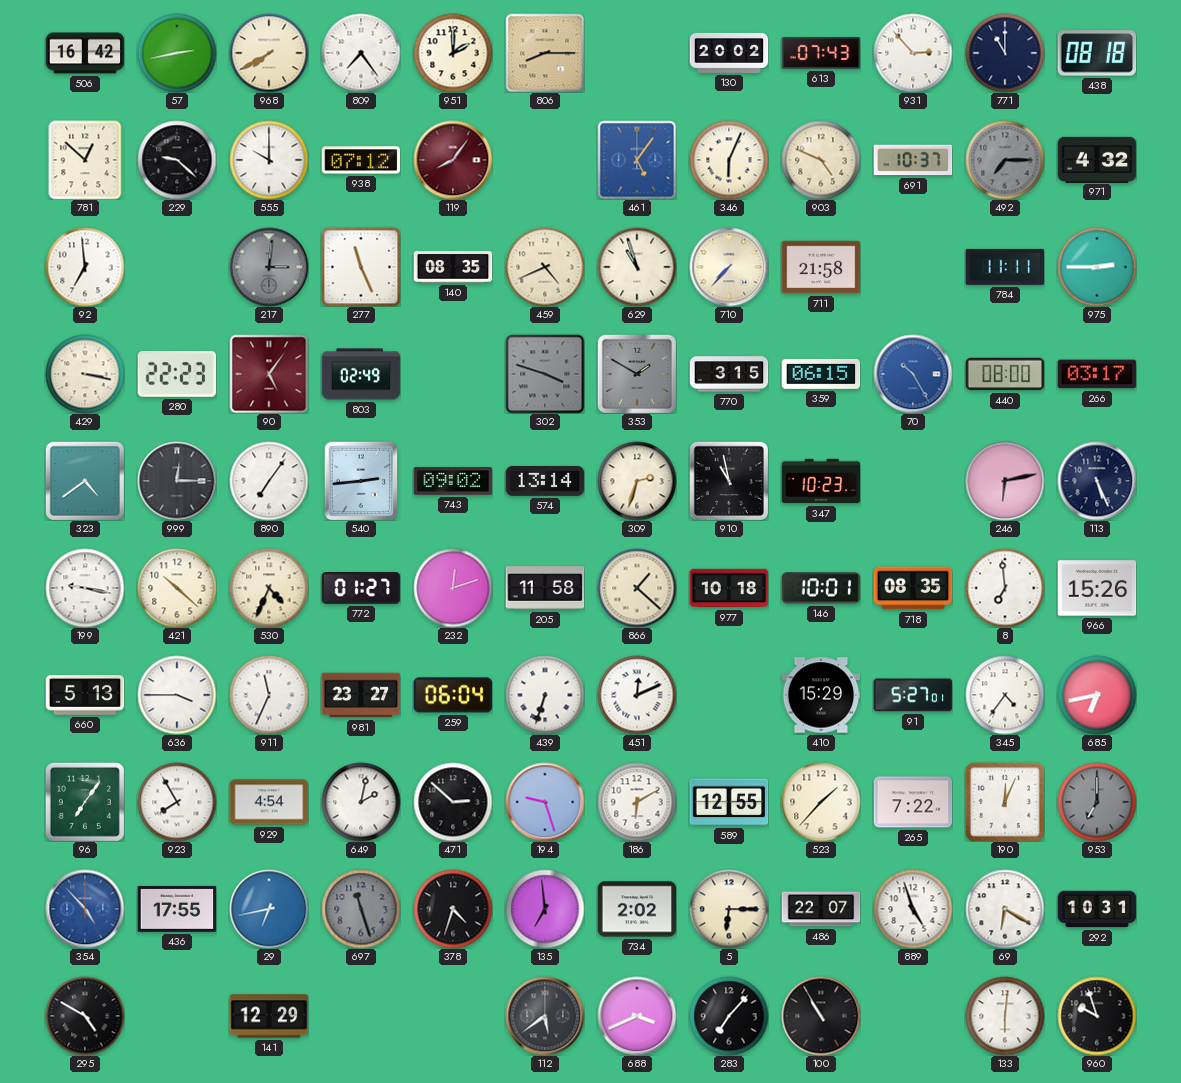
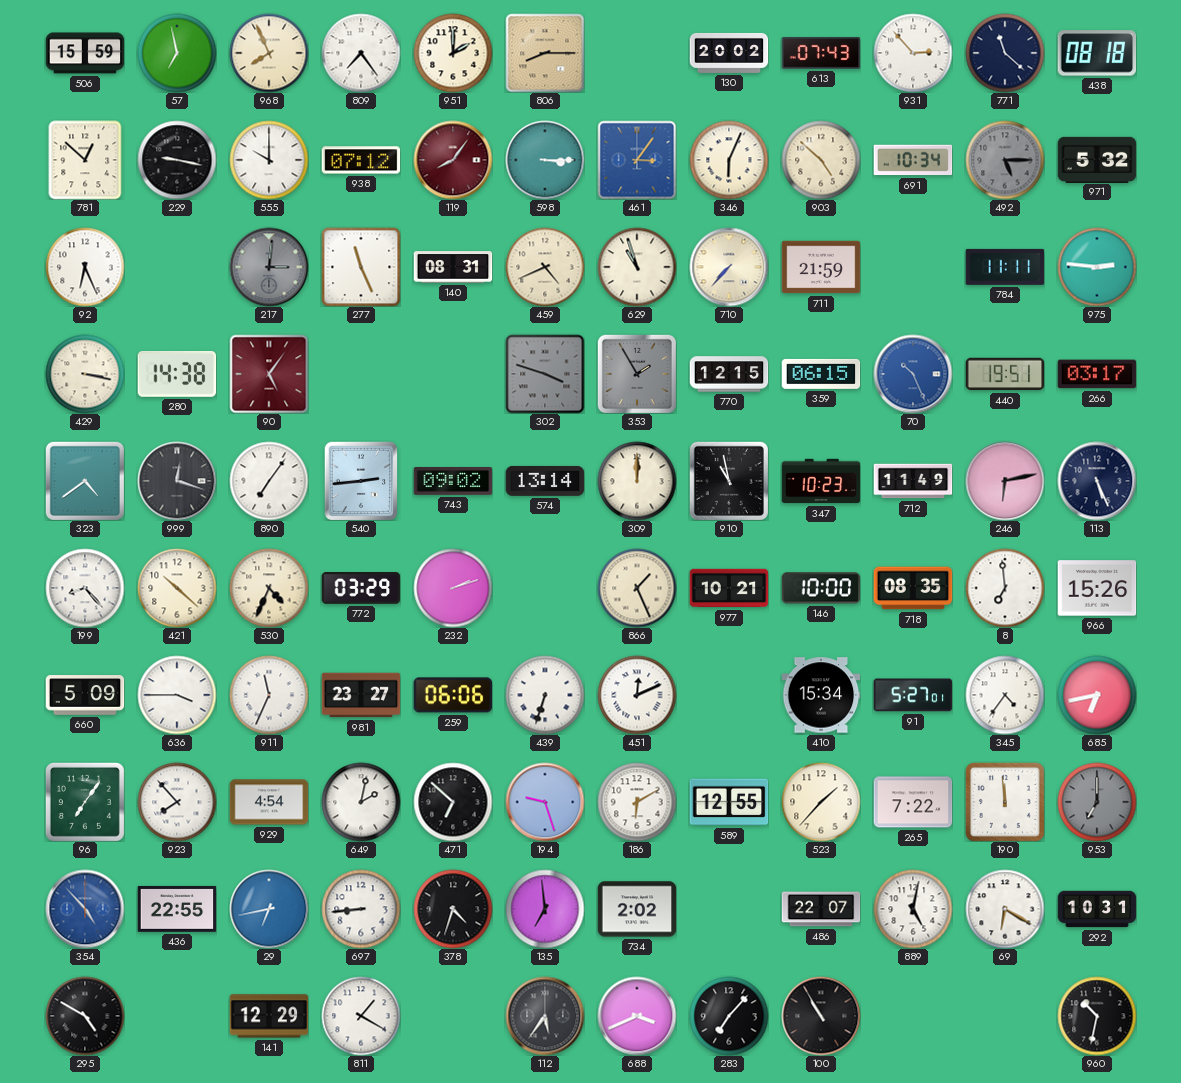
506: 16:42 -> 15:59 (85, 53)
57: 2:43 -> 6:58 (177, 53)
968: 7:40 -> 7:56 (269, 53)
771: 11:00 -> 11:22 (1005, 53)
229: 9:22 -> 9:17 (177, 160)
598: none -> 3:15 (545, 160)
461: 5:06 -> 3:06 (637, 160)
903: 4:49 -> 4:52 (821, 160)
691: 10:37 -> 10:34 (913, 160)
492: 7:15 -> 5:15 (1005, 160)
971: 4:32 -> 5:32 (1097, 159)
92: 6:59 -> 6:26 (85, 267)
140: 08:35 -> 08:31 (453, 267)
711: 21:58 -> 21:59 (821, 267)
975: 2:45 -> 2:46 (1097, 267)
280: 22:23 -> 14:38 (177, 375)
803: 02:49 -> none (361, 374)
353: 1:50 -> 1:55 (637, 374)
770: 3:15 -> 12:15 (729, 374)
70: 10:25 -> 10:26 (913, 374)
440: 08:00 -> 19:51 (1005, 374)
999: 12:15 -> 12:18 (177, 481)
309: 2:33 -> 12:00 (637, 481)
712: none -> 11:49 (913, 481)
199: 9:17 -> 8:23 (85, 588)
772: 01:27 -> 03:29 (361, 589)
232: 12:12 -> 2:12 (453, 588)
205: 11:58 -> none (545, 588)
866: 1:22 -> 1:26 (637, 588)
977: 10:18 -> 10:21 (729, 588)
146: 10:01 -> 10:00 (821, 588)
660: 5:13 -> 5:09 (85, 695)
259: 06:04 -> 06:06 (453, 695)
410: 15:29 -> 15:34 (821, 695)
923: 7:55 -> 7:53 (177, 802)
471: 2:52 -> 6:52 (453, 802)
190: 12:04 -> 11:59 (1005, 802)
436: 17:55 -> 22:55 (177, 909)
697: 11:27 -> 8:44 (361, 909)
697 dial: grey -> white (361, 909)
5: 6:15 -> none (729, 909)
889: 4:57 -> 5:02 (913, 909)
811: none -> 1:20 (361, 1016)
112: 5:39 -> 5:36 (545, 1016)
133: 6:01 -> none (1005, 1016)
960: 9:57 -> 10:32 (1097, 1016)
